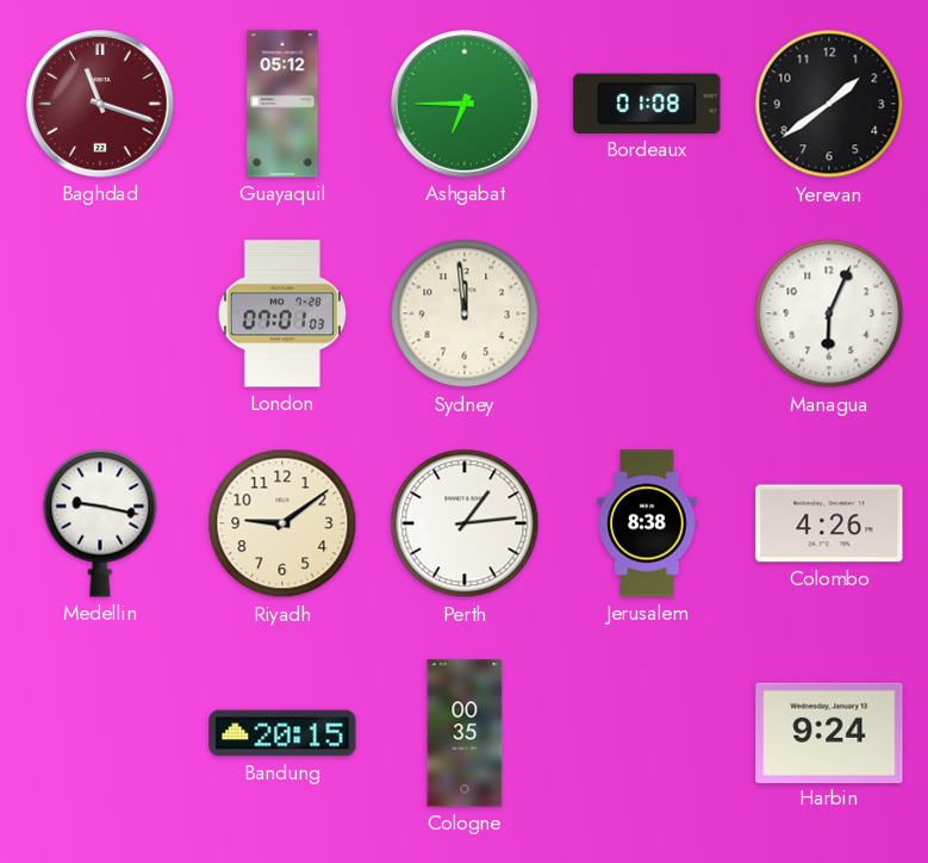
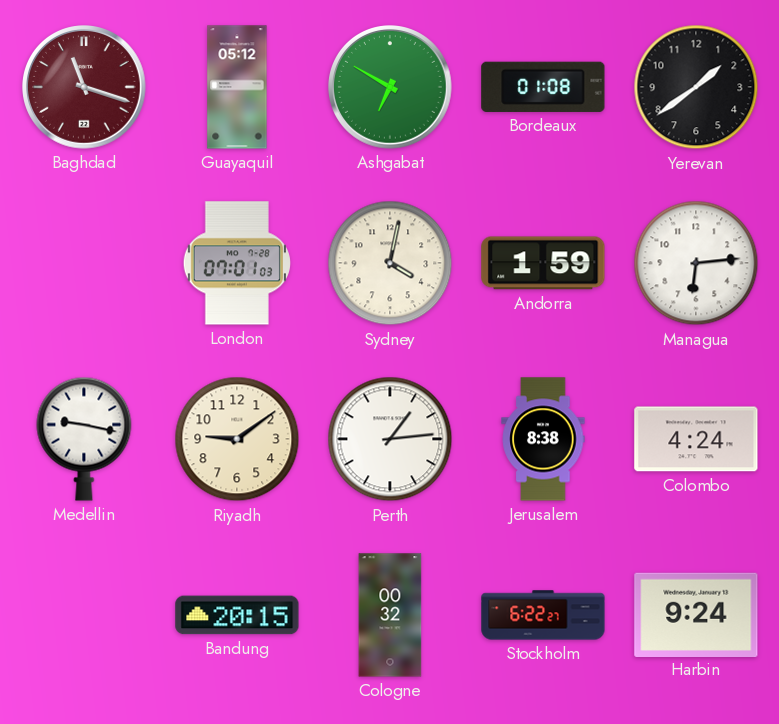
Ashgabat: 6:45 -> 6:50 (391, 88)
Sydney: 11:59 -> 4:02 (390, 263)
Andorra: none -> 1:59 (543, 263)
Managua: 6:04 -> 6:14 (696, 263)
Colombo: 4:26 -> 4:24 (696, 439)
Cologne: 00:35 -> 00:32 (390, 615)
Stockholm: none -> 6:22 (543, 615)
